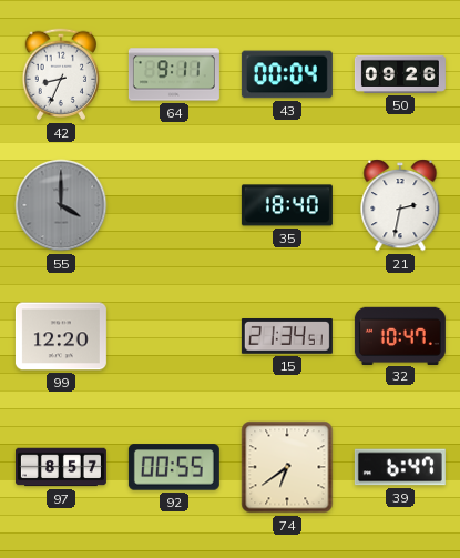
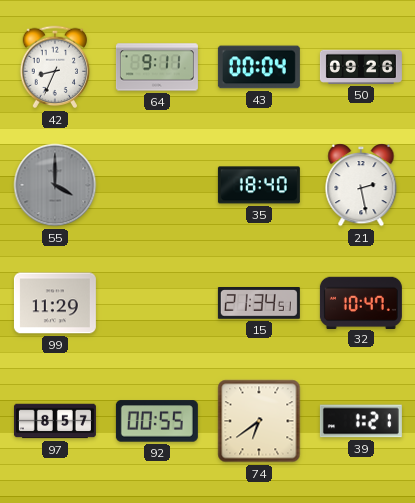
21: 2:32 -> 2:28 (361, 185)
99: 12:20 -> 11:29 (55, 303)
39: 6:47 -> 1:21 (361, 421)
